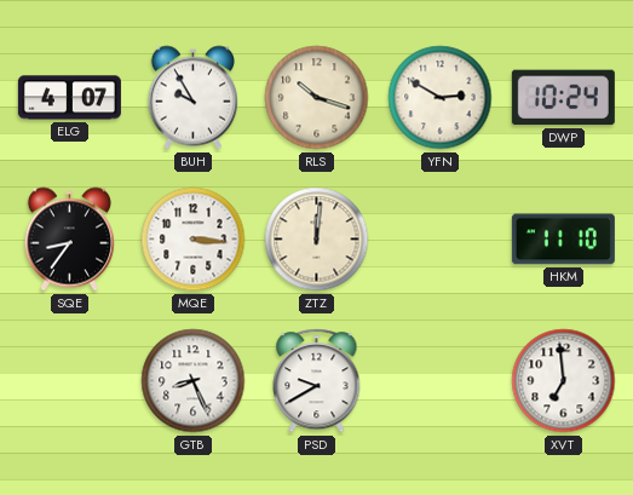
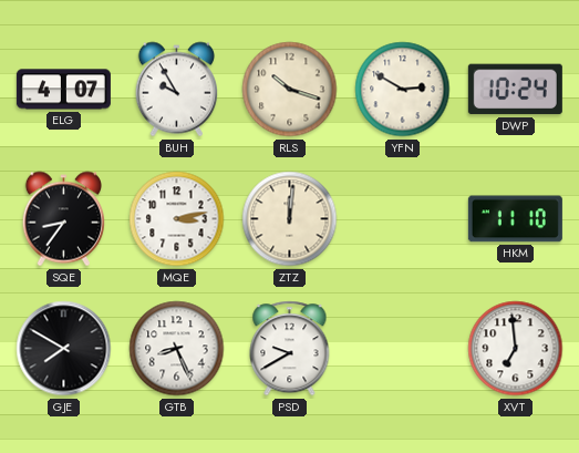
MQE: 3:16 -> 3:13 (177, 219)
GJE: none -> 7:50 (64, 349)
